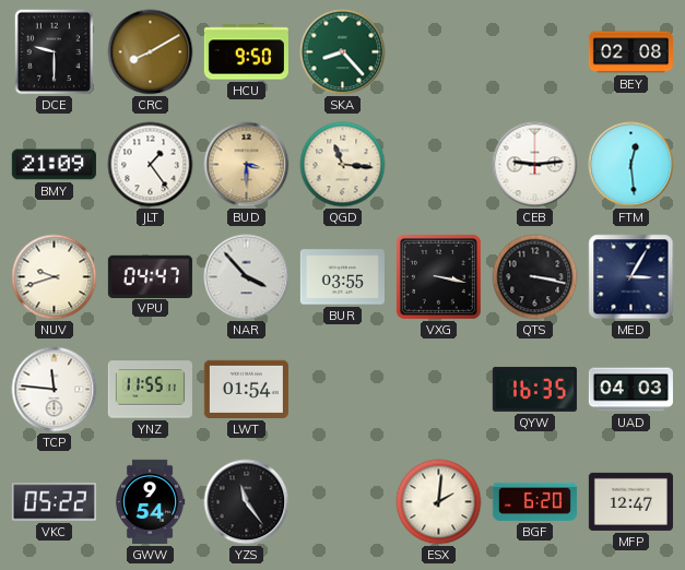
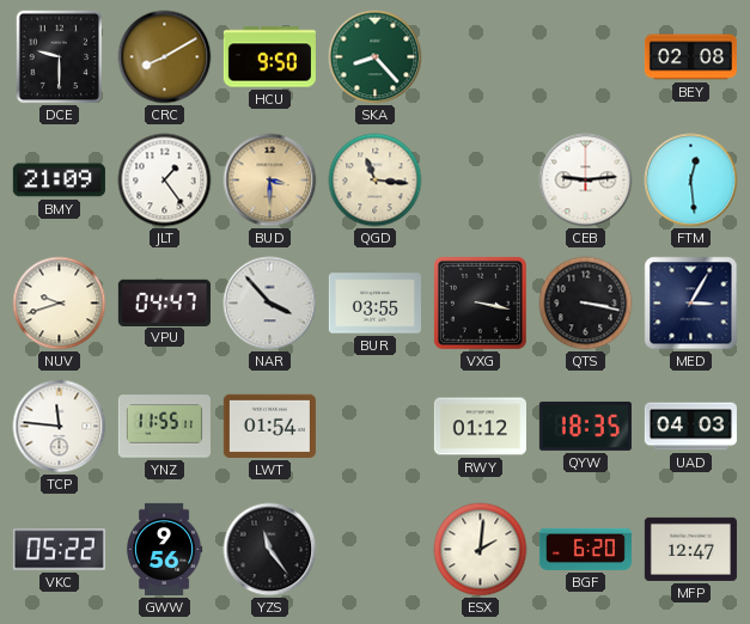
RWY: none -> 01:12 (480, 427)
QYW: 16:35 -> 18:35 (585, 426)
GWW: 9:54 -> 9:56 (164, 549)
